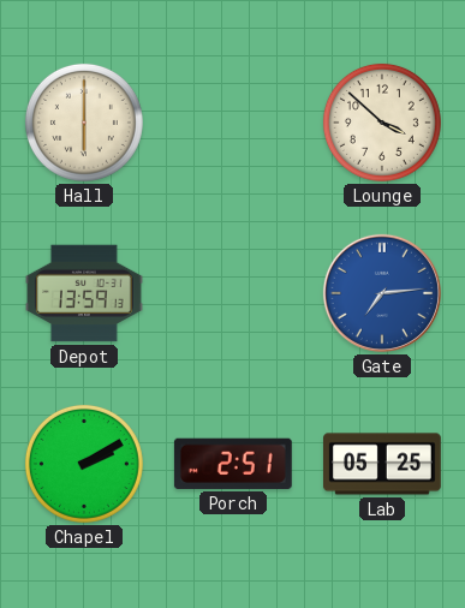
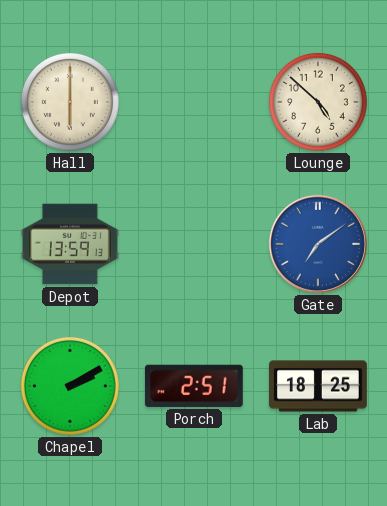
Lounge: 3:52 -> 4:52 (318, 102)
Gate: 7:14 -> 7:09 (318, 244)
Lab: 05:25 -> 18:25 (319, 386)
